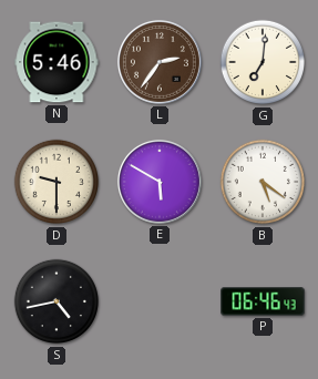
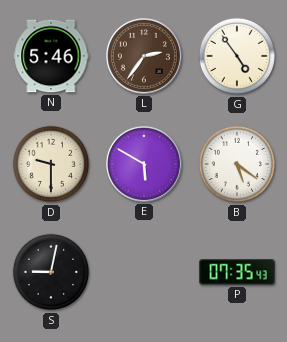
G: 7:01 -> 4:54 (237, 56)
S: 4:43 -> 9:02 (51, 272)
P: 06:46 -> 07:35 (237, 272)
